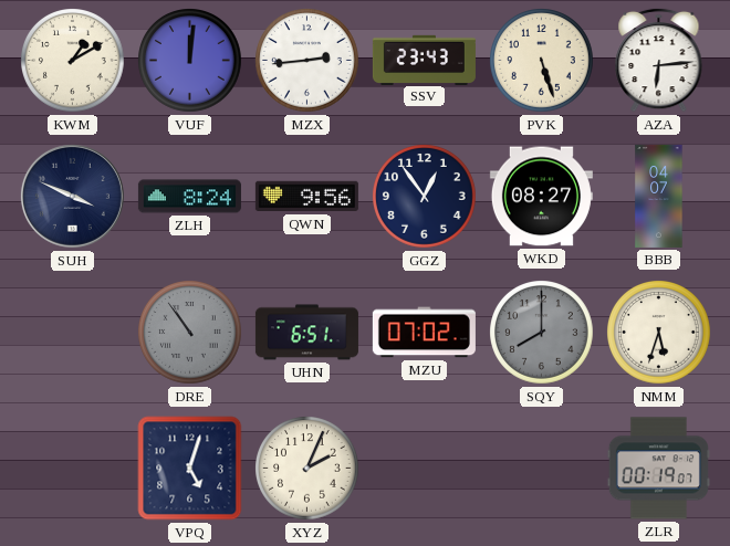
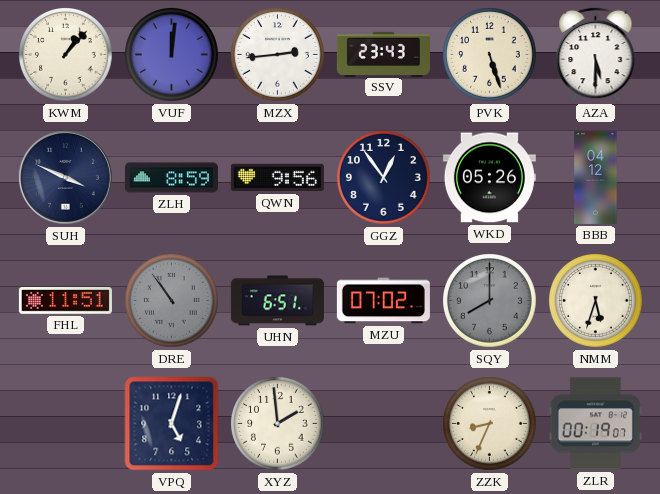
KWM: 1:10 -> 1:07 (66, 55)
AZA: 6:14 -> 5:30 (596, 54)
ZLH: 8:24 -> 8:59 (171, 178)
WKD: 08:27 -> 05:26 (489, 178)
BBB: 04:07 -> 04:12 (596, 177)
FHL: none -> 11:51 (65, 301)
XYZ: 2:04 -> 1:59 (278, 424)
ZZK: none -> 8:34 (490, 424)
